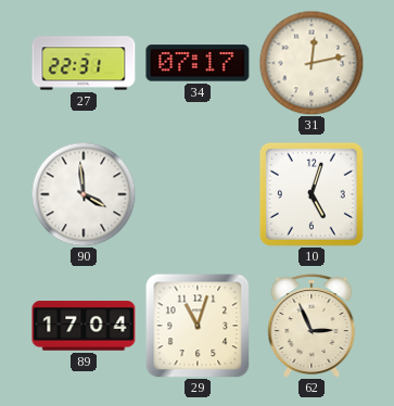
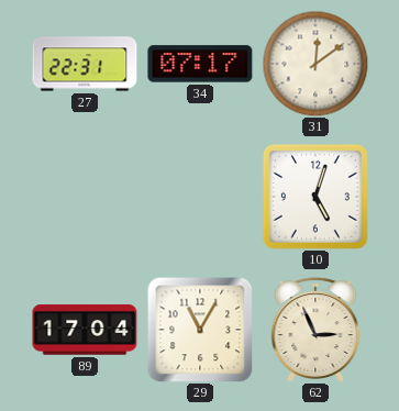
31: 12:13 -> 12:09 (315, 64)
90: 3:59 -> none (84, 194)
29: 11:03 -> 11:05 (200, 330)
